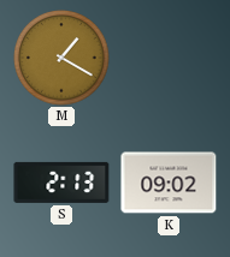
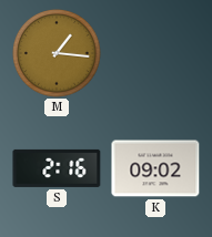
M: 1:20 -> 1:16 (57, 53)
S: 2:13 -> 2:16 (57, 168)
